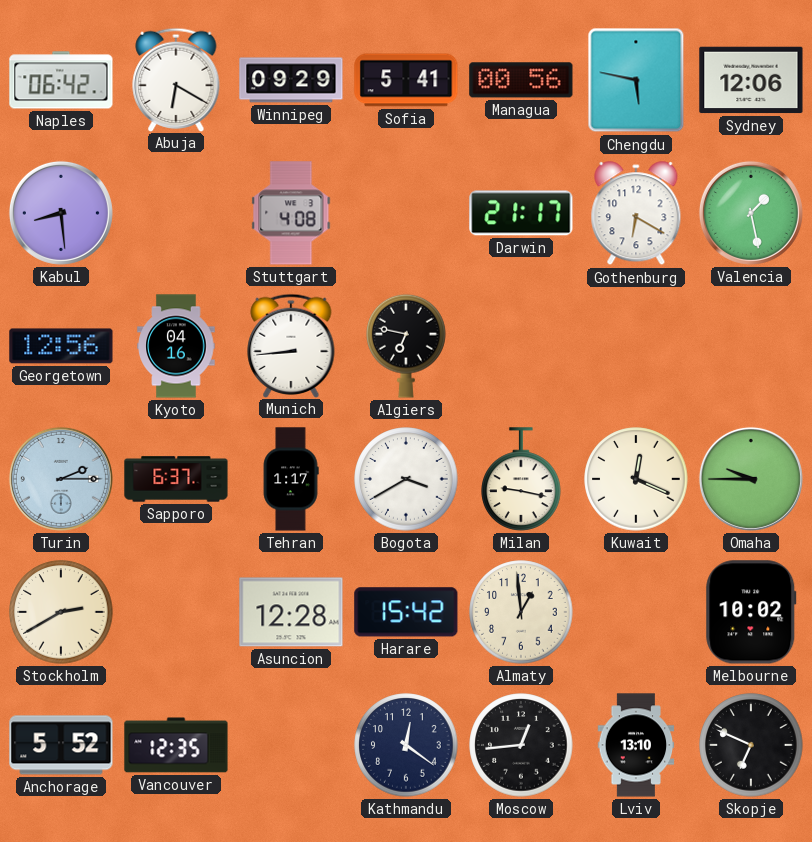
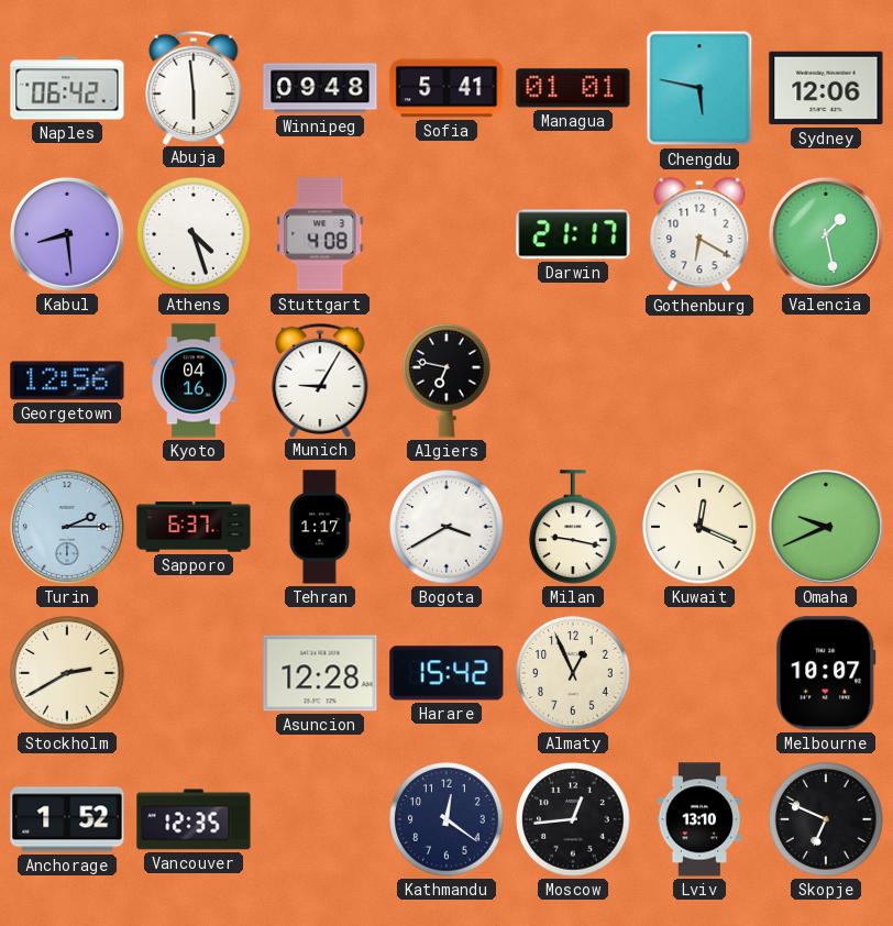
Abuja: 6:20 -> 5:59 (194, 87)
Winnipeg: 09:29 -> 09:48 (320, 88)
Managua: 00:56 -> 01:01 (573, 88)
Athens: none -> 4:27 (194, 234)
Munich: 8:44 -> 9:05 (320, 379)
Omaha: 9:45 -> 9:41 (826, 527)
Almaty: 12:59 -> 12:56 (573, 673)
Melbourne: 10:02 -> 10:07 (826, 673)
Anchorage: 5:52 -> 1:52 (67, 819)
